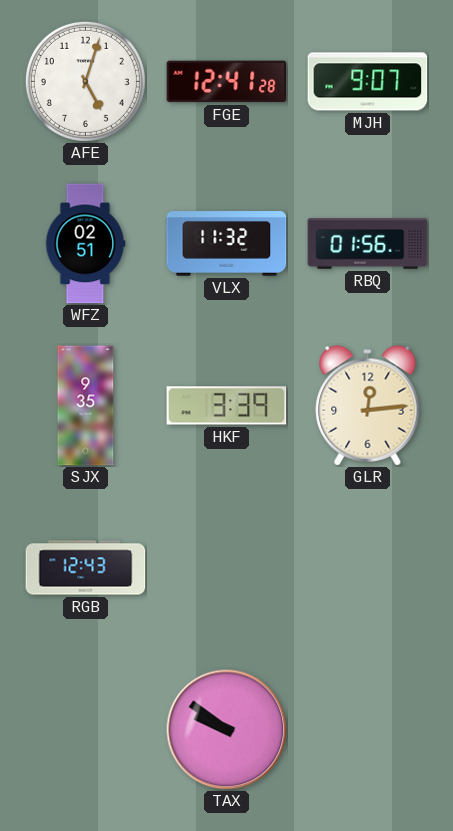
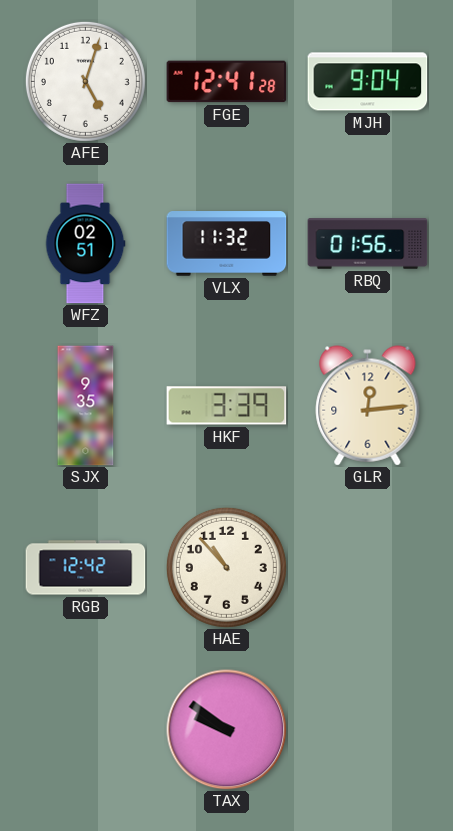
MJH: 9:07 -> 9:04 (368, 82)
RGB: 12:43 -> 12:42 (86, 568)
HAE: none -> 10:53 (226, 567)
